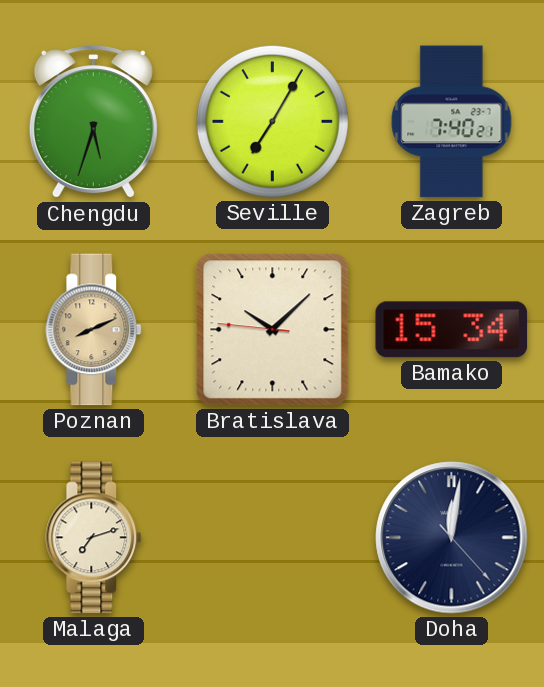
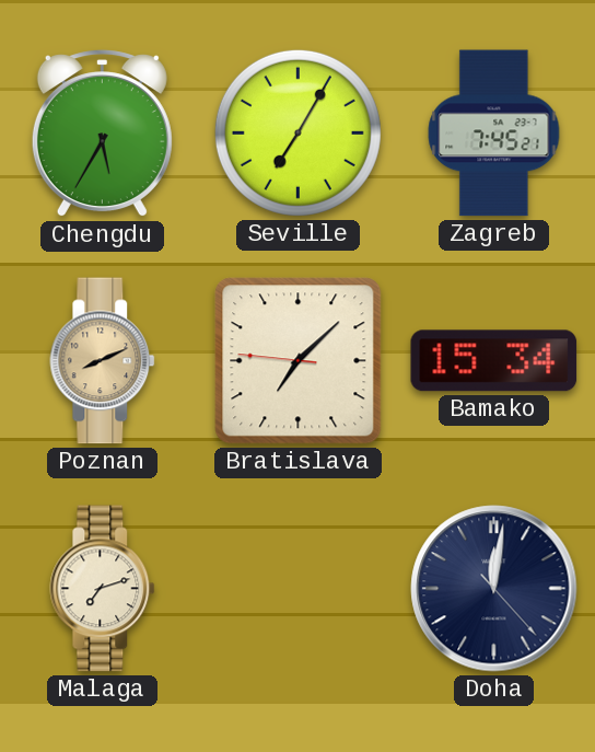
Chengdu: 5:33 -> 5:35 (102, 134)
Zagreb: 7:40 -> 7:45 (494, 134)
Bratislava: 10:07 -> 7:07 (299, 361)
